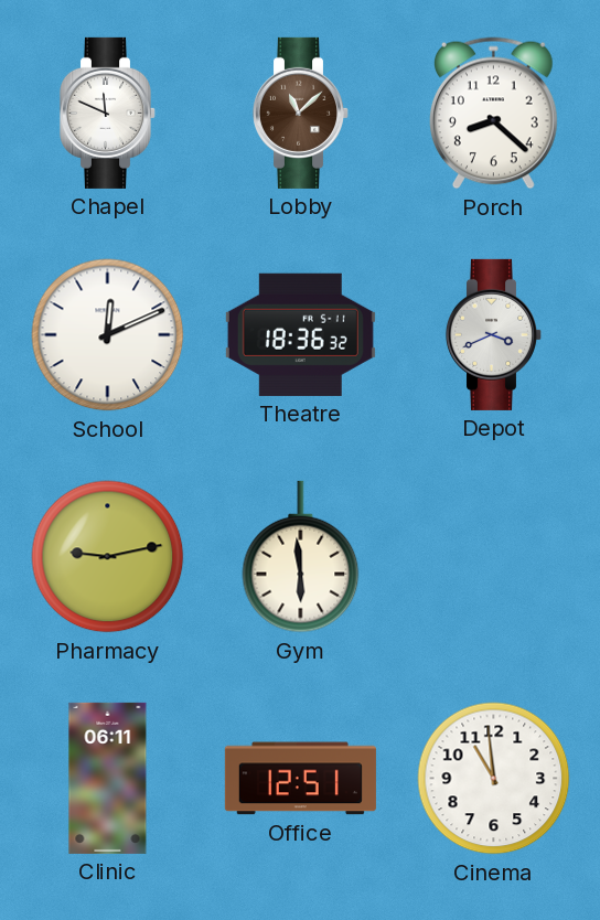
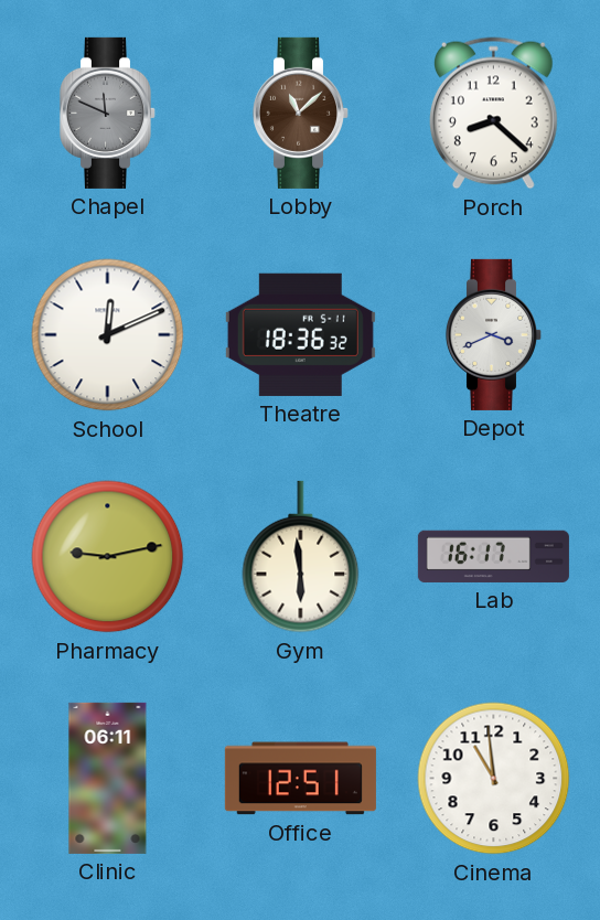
Chapel dial: white -> grey (107, 113)
Lab: none -> 16:17 (493, 556)
